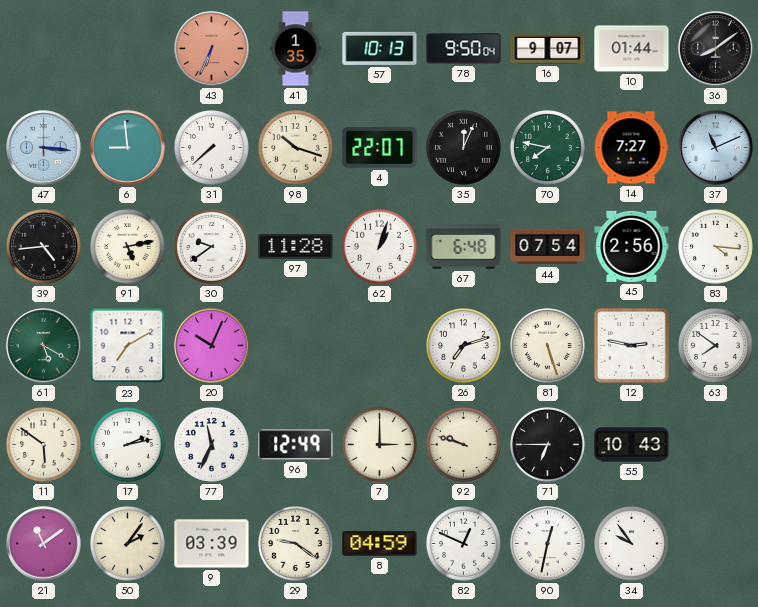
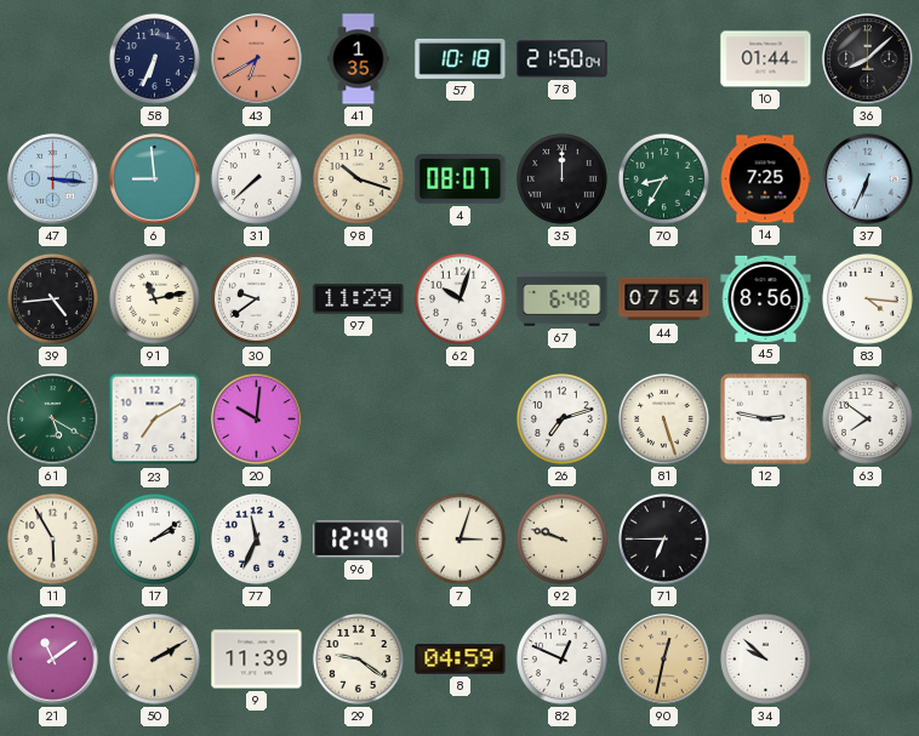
58: none -> 6:34 (155, 59)
43: 6:34 -> 6:40 (257, 59)
57: 10:13 -> 10:18 (461, 58)
78: 9:50 -> 21:50 (563, 59)
16: 9:07 -> none (548, 48)
36: 8:09 -> 8:08 (868, 59)
4: 22:07 -> 08:07 (461, 179)
35: 12:04 -> 12:00 (563, 179)
70: 7:47 -> 8:35 (664, 179)
14: 7:27 -> 7:25 (765, 179)
37: 11:11 -> 6:34 (868, 179)
91: 5:13 -> 11:13 (155, 299)
97: 11:28 -> 11:29 (359, 299)
62: 1:03 -> 10:03 (461, 299)
45: 2:56 -> 8:56 (766, 298)
20: 10:04 -> 10:01 (257, 420)
11: 5:51 -> 5:55 (53, 540)
17: 2:13 -> 2:09 (155, 540)
7: 3:00 -> 3:03 (461, 540)
55: 10:43 -> none (632, 445)
50: 2:06 -> 2:10 (155, 660)
9: 03:39 -> 11:39 (257, 660)
90 dial: white -> champagne (664, 660)
34: 9:54 -> 9:52 (766, 660)
